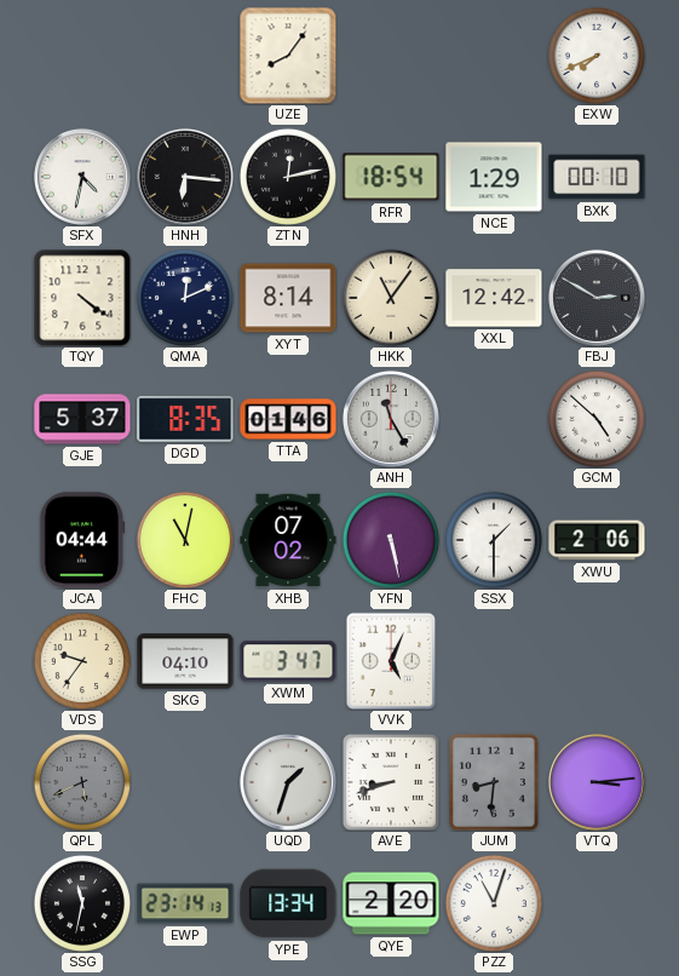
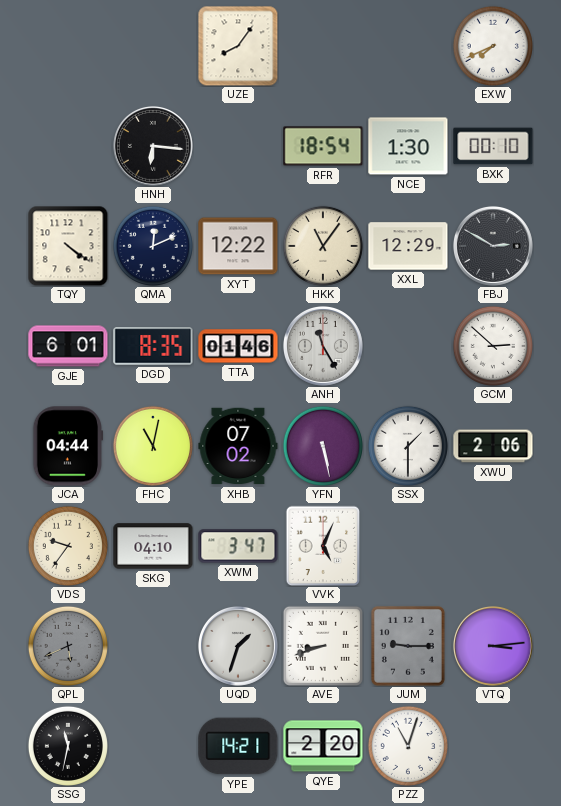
SFX: 4:32 -> none (82, 177)
ZTN: 12:13 -> none (288, 177)
NCE: 1:29 -> 1:30 (408, 146)
XYT: 8:14 -> 12:22 (238, 246)
XXL: 12:42 -> 12:29 (408, 246)
GJE: 5:37 -> 6:01 (68, 346)
GCM: 4:52 -> 2:52 (493, 346)
JUM: 8:31 -> 9:15 (408, 646)
EWP: 23:14 -> none (185, 903)
YPE: 13:34 -> 14:21 (238, 746)
